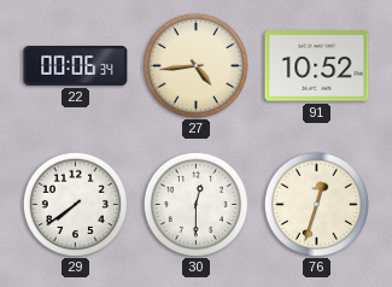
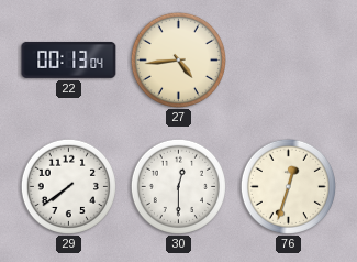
22: 00:06 -> 00:13 (69, 59)
91: 10:52 -> none (317, 66)
